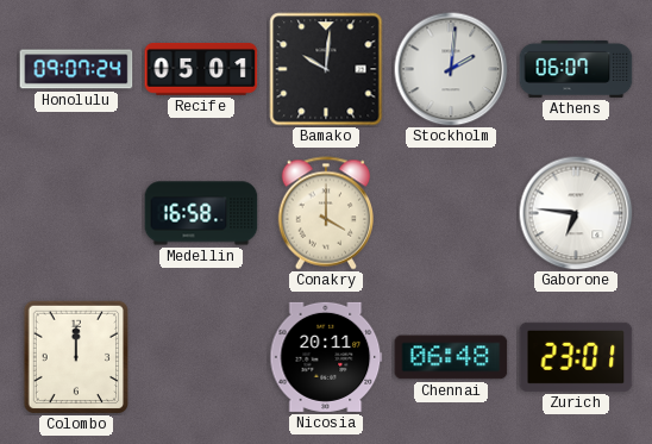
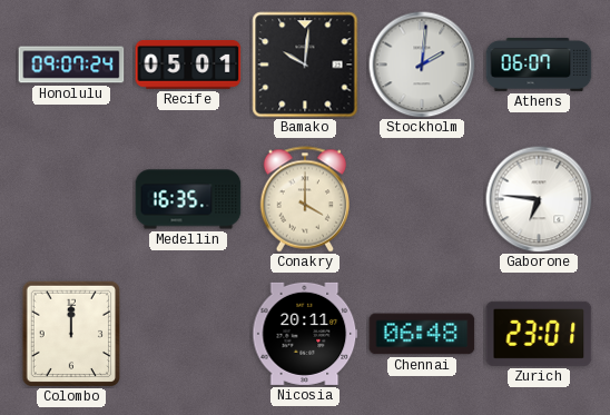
Medellin: 16:58 -> 16:35 (188, 199)
